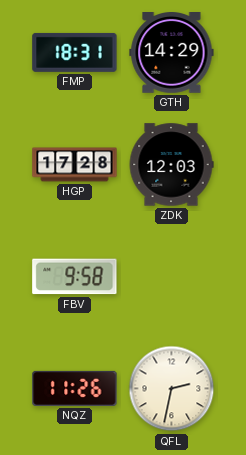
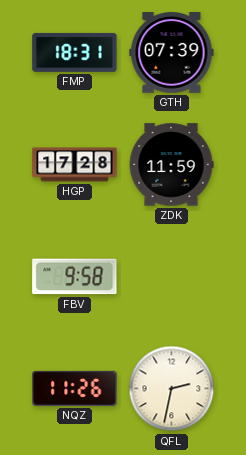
GTH: 14:29 -> 07:39 (172, 53)
ZDK: 12:03 -> 11:59 (171, 165)
